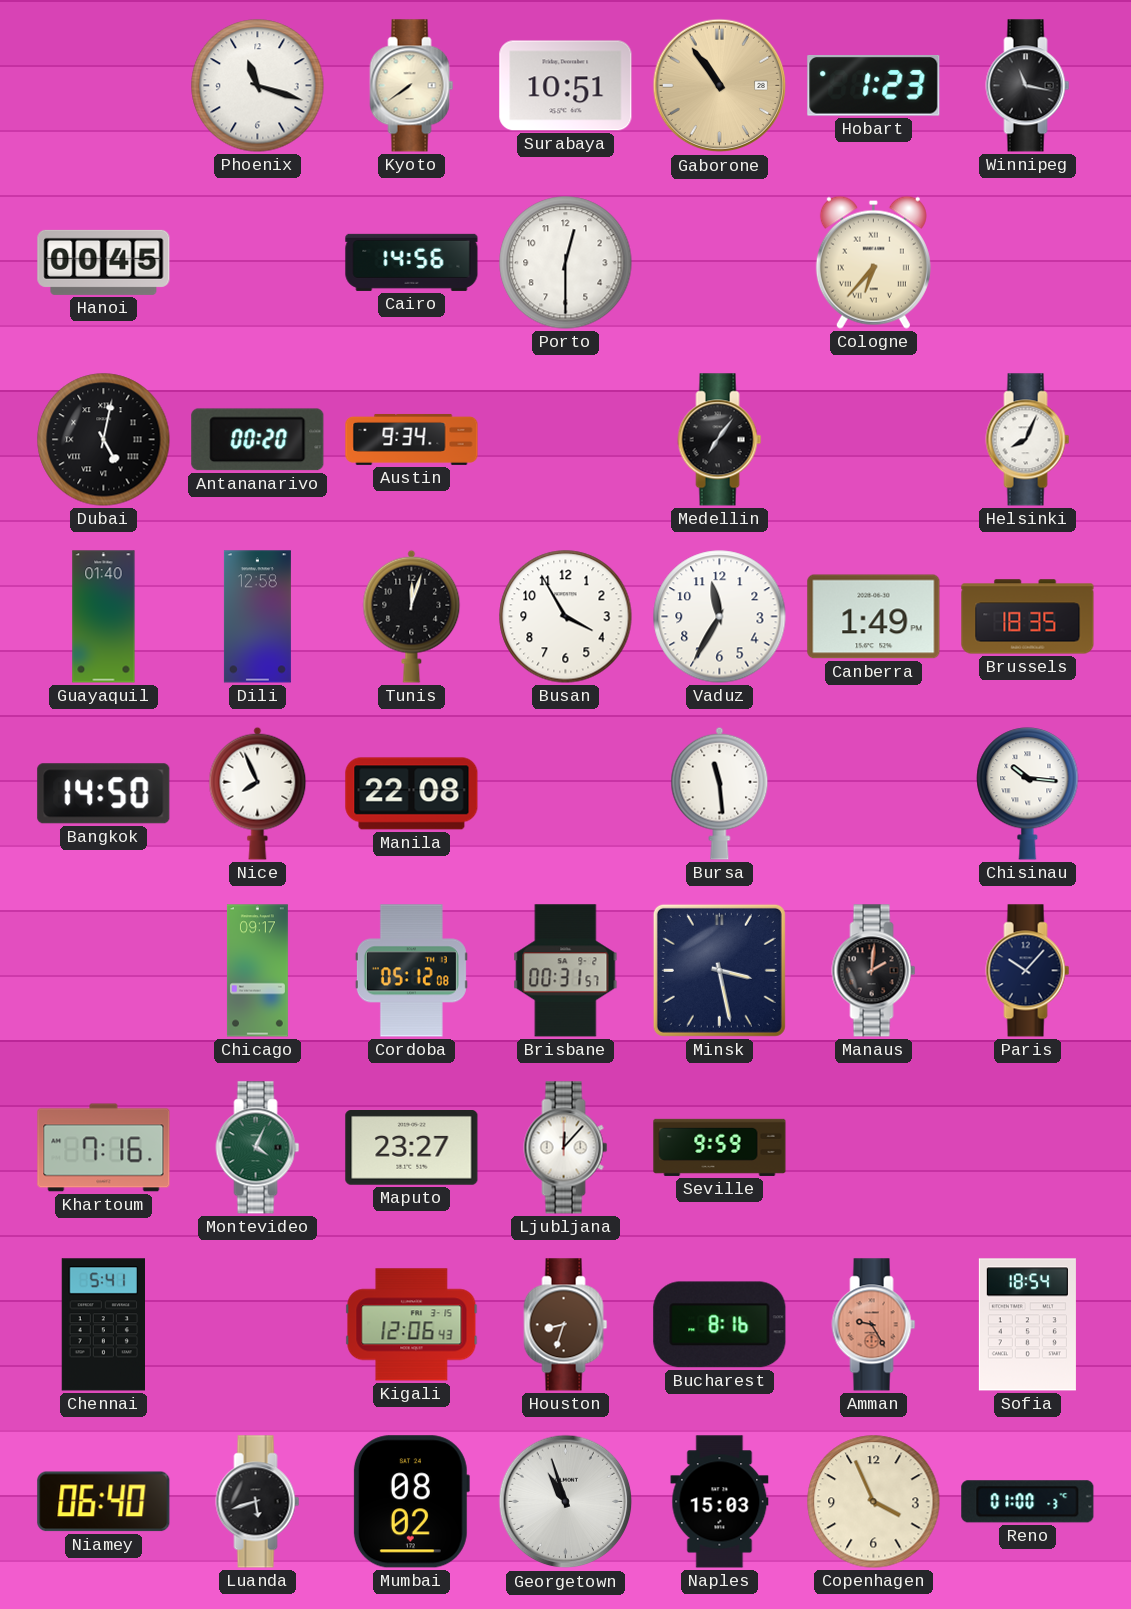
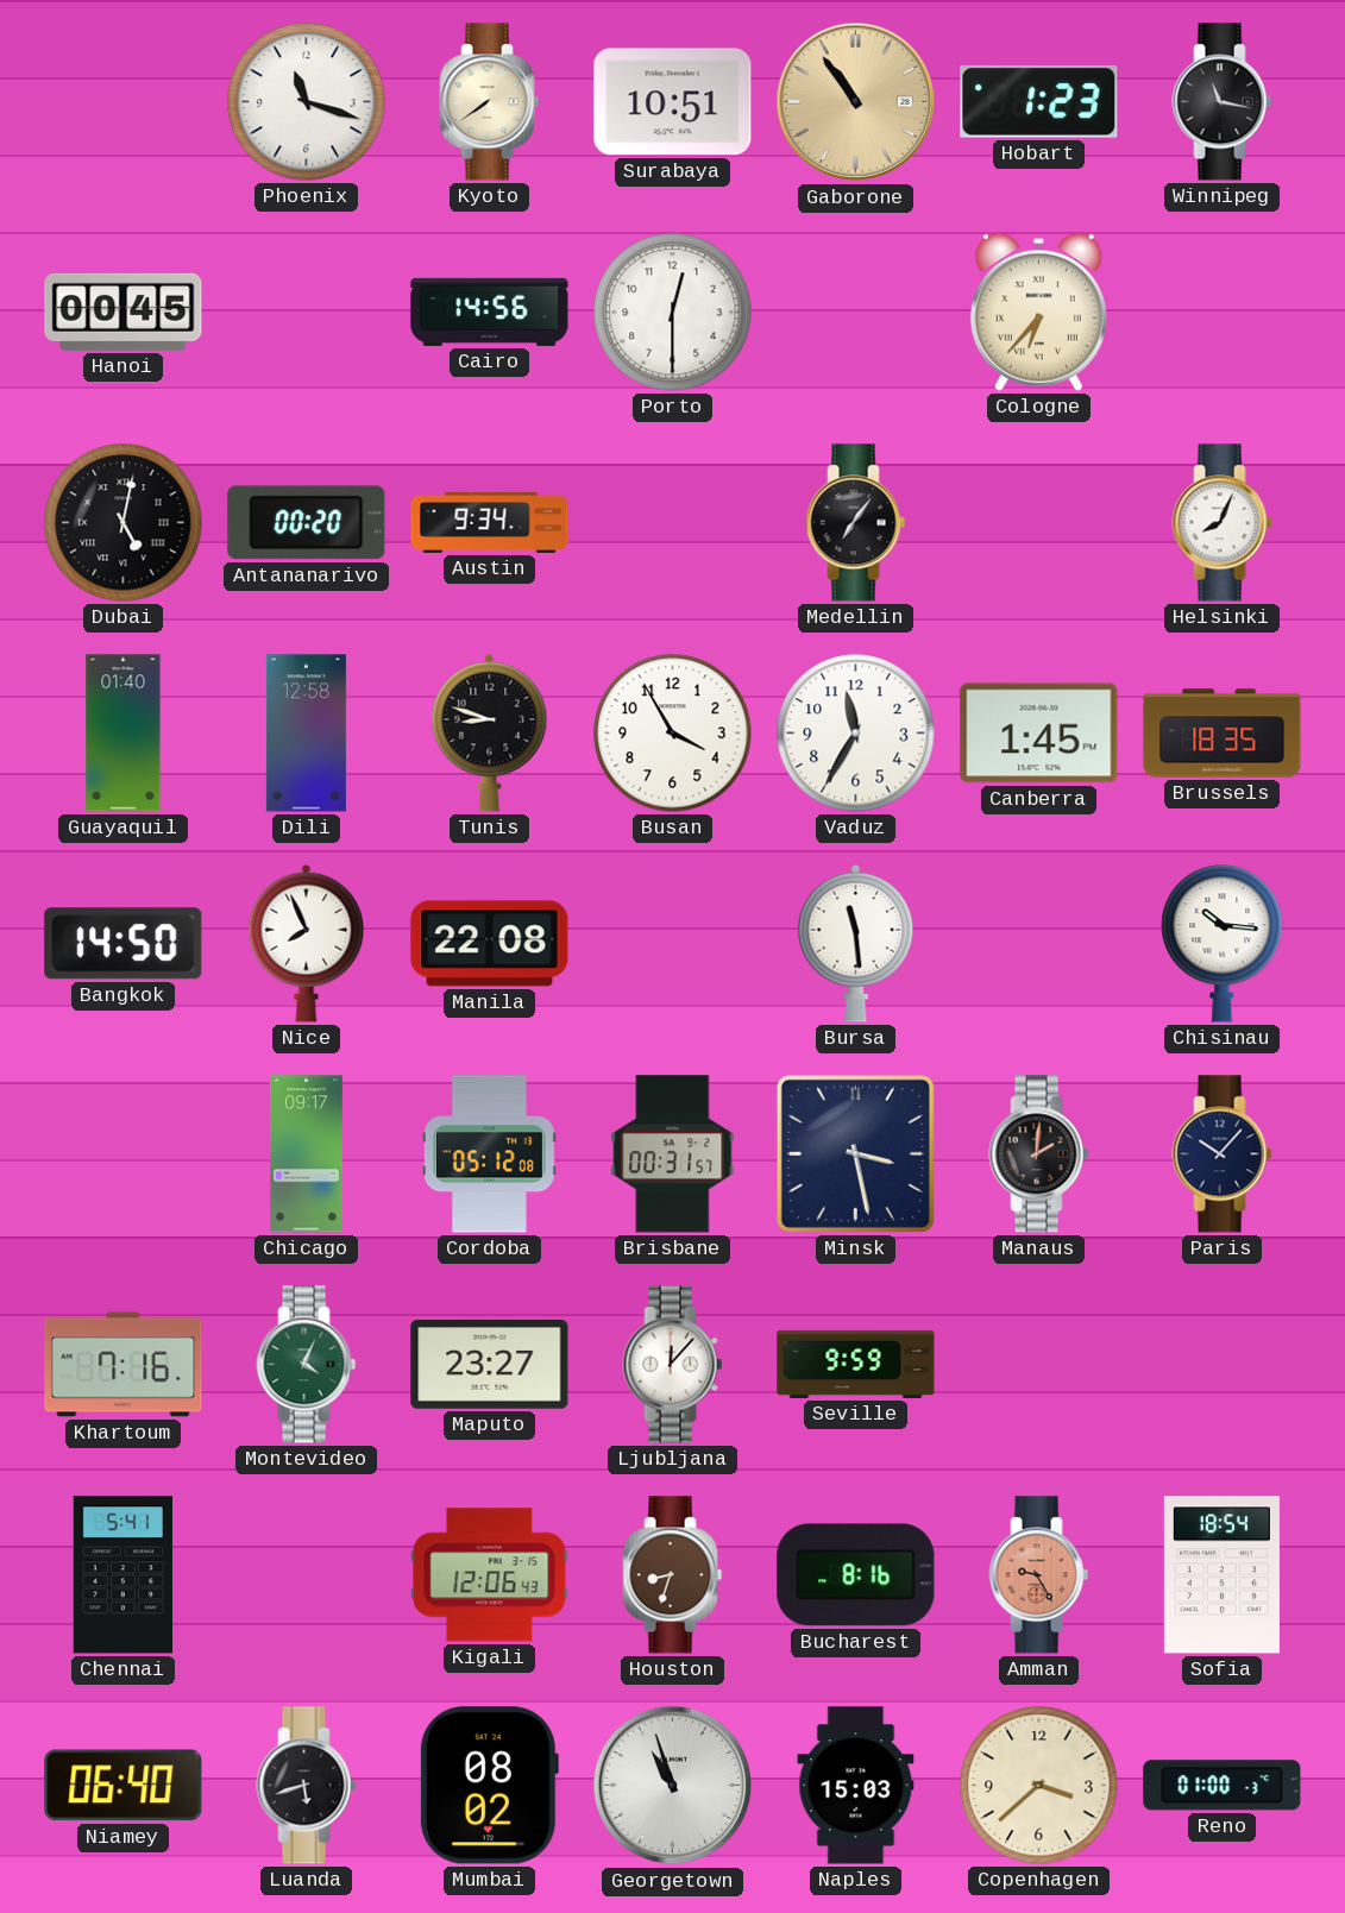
Tunis: 12:03 -> 8:48 (490, 732)
Canberra: 1:49 -> 1:45 (1039, 734)
Copenhagen: 3:56 -> 3:38 (1039, 1786)
